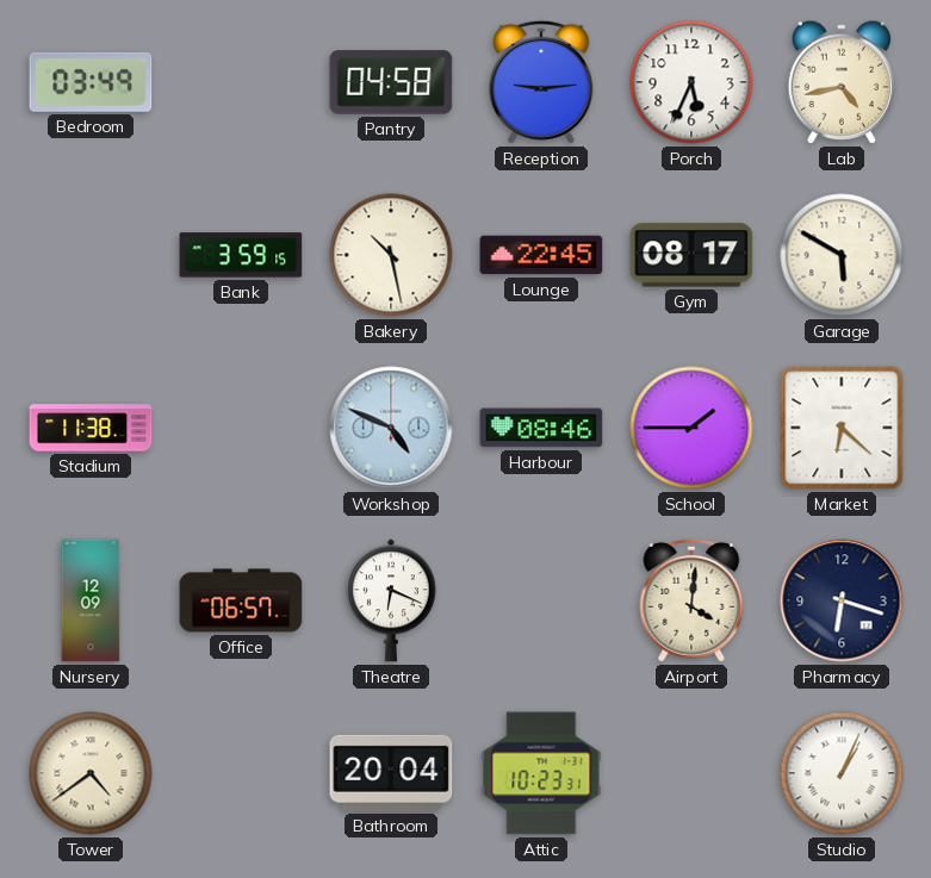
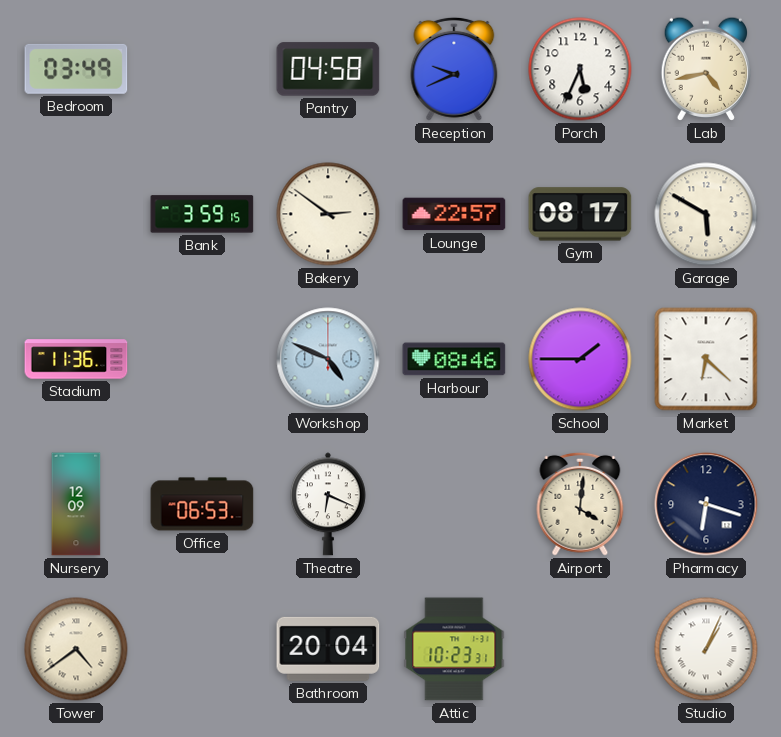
Reception: 9:14 -> 9:41 (454, 69)
Bakery: 10:28 -> 2:51 (328, 214)
Lounge: 22:45 -> 22:57 (454, 214)
Stadium: 11:38 -> 11:36 (76, 359)
Office: 06:57 -> 06:53 (202, 504)
